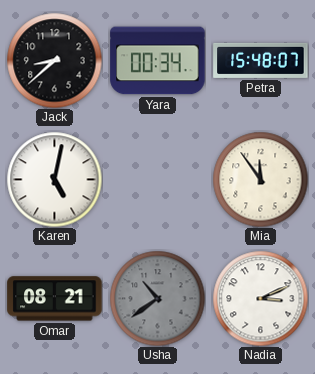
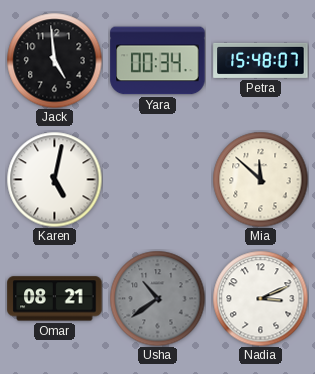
Jack: 8:38 -> 4:59 (54, 60)
Mia: 11:54 -> 11:52 (260, 179)
